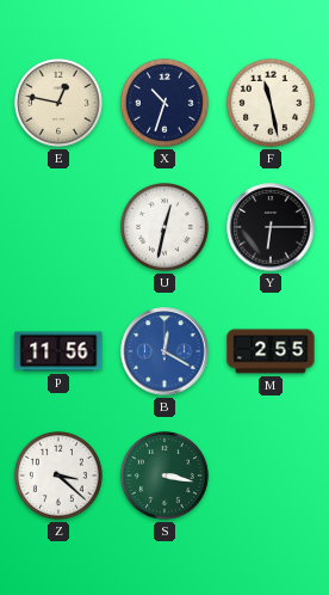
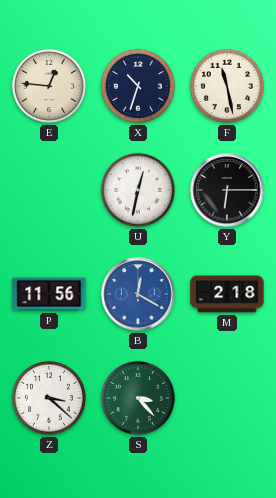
E: 12:47 -> 12:46 (49, 86)
M: 2:55 -> 2:18 (227, 294)
S: 3:17 -> 3:23 (138, 398)
